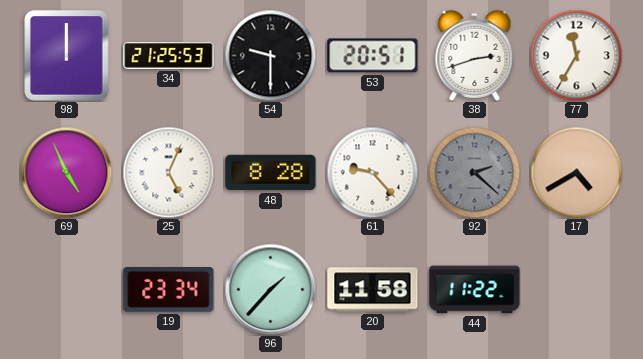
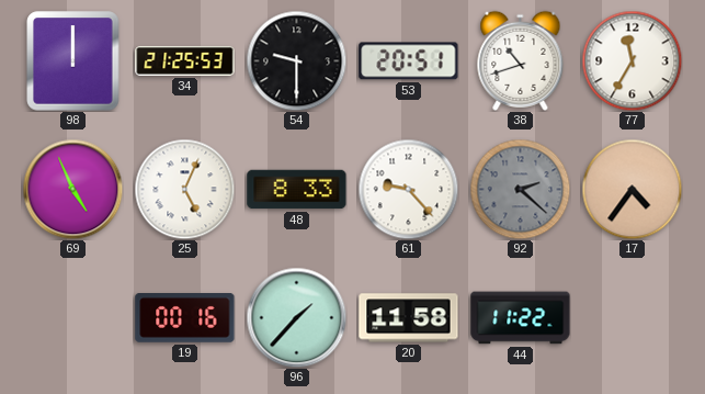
38: 2:42 -> 10:42 (521, 60)
48: 8:28 -> 8:33 (297, 190)
17: 4:40 -> 4:36 (632, 189)
19: 23:34 -> 00:16 (185, 318)
